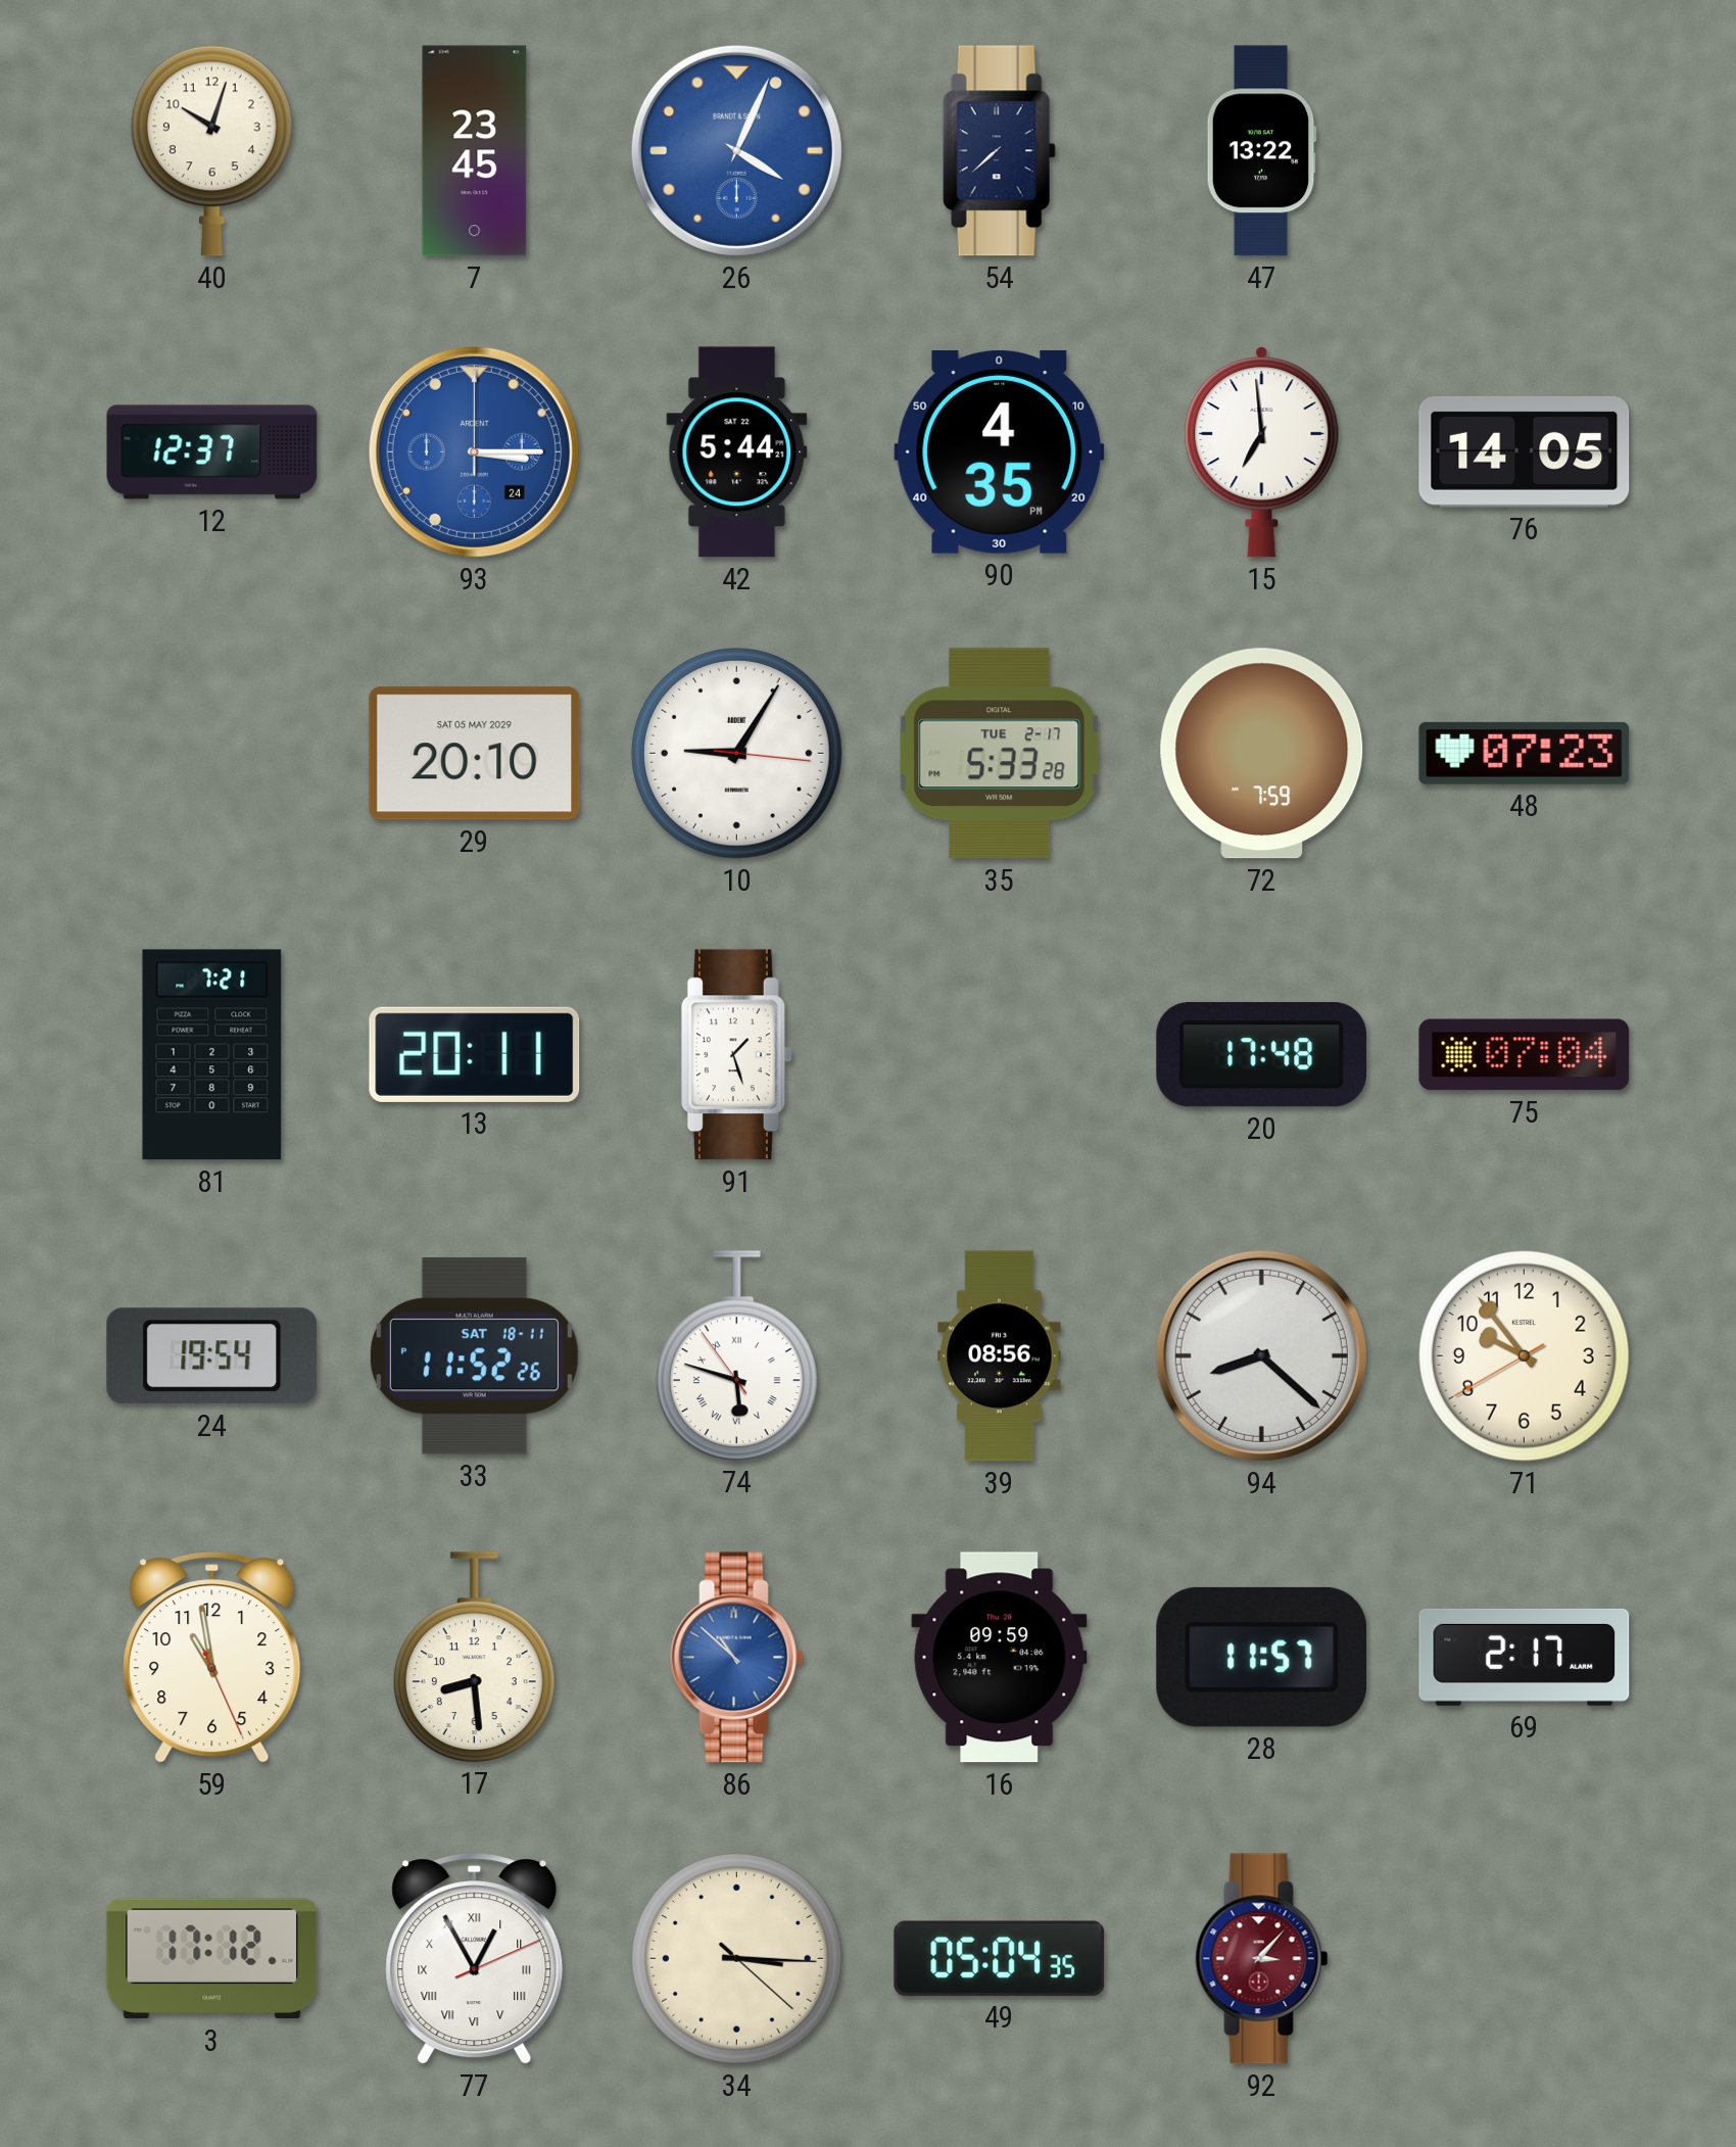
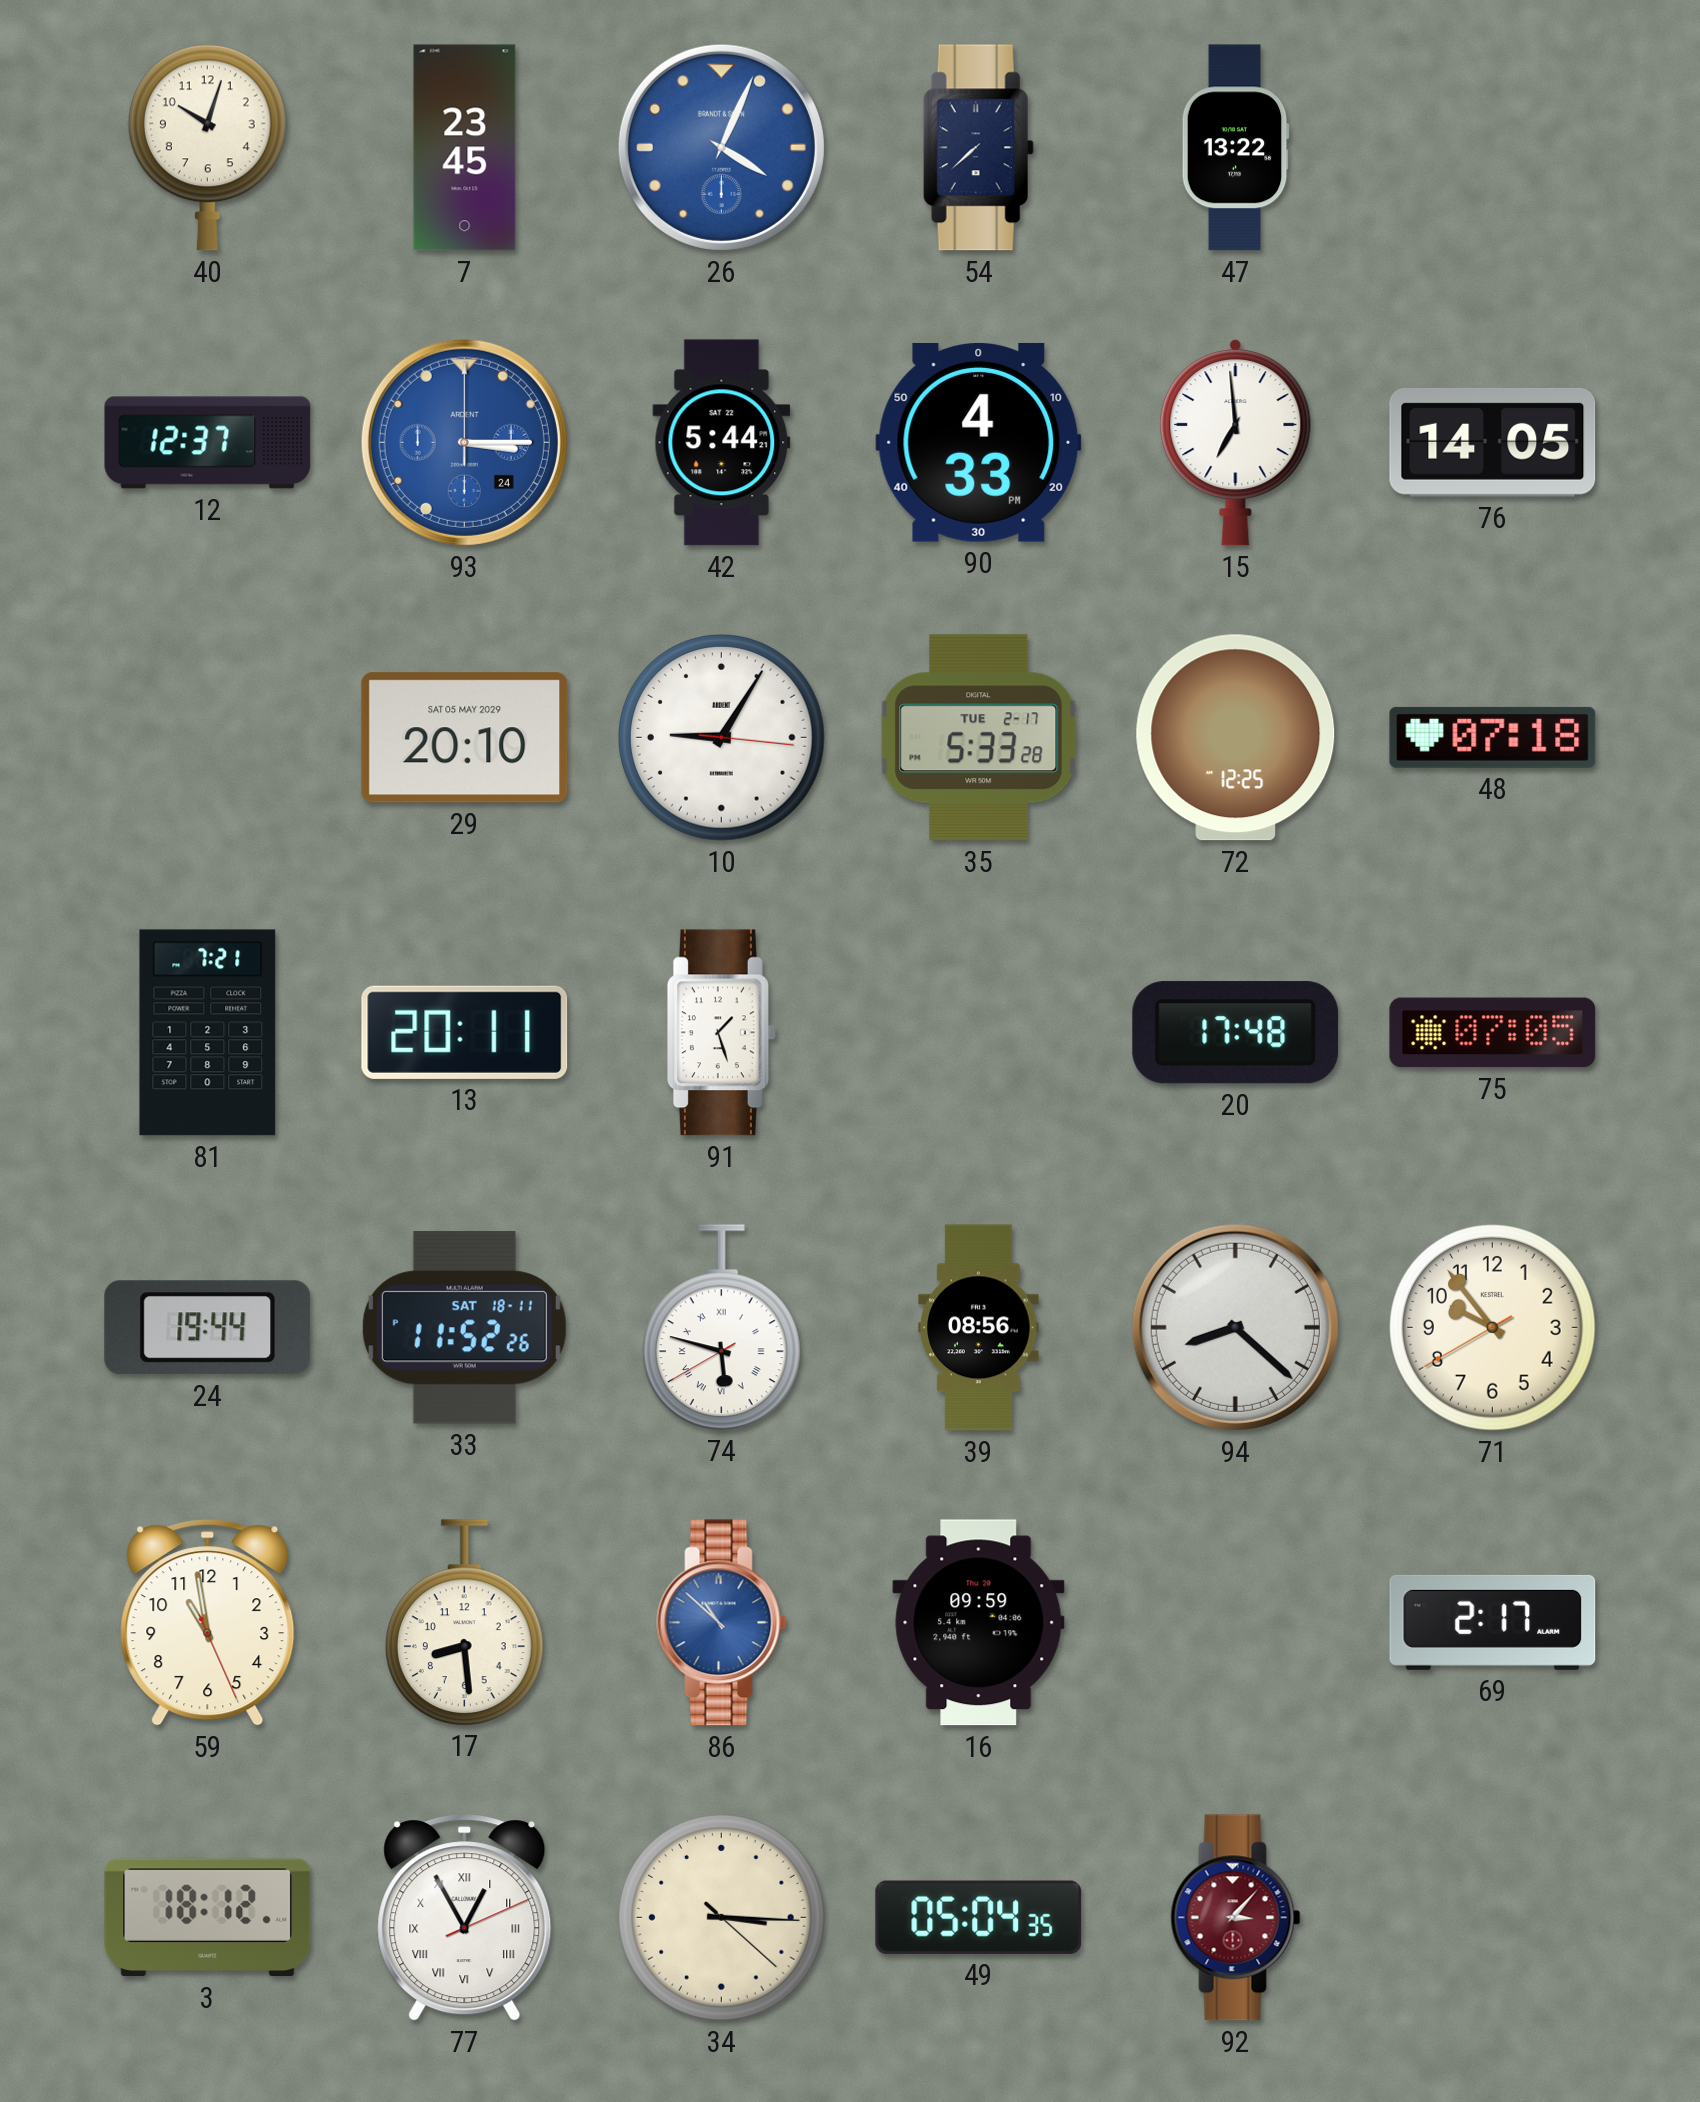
90: 4:35 -> 4:33 (979, 442)
72: 7:59 -> 12:25 (1236, 738)
48: 07:23 -> 07:18 (1493, 737)
75: 07:04 -> 07:05 (1493, 1033)
24: 19:54 -> 19:44 (208, 1328)
74: 5:47:54 -> 5:47:40 (721, 1327)
28: 11:57 -> none (1262, 1657)
3: 17:12 -> 18:12 (208, 1918)
